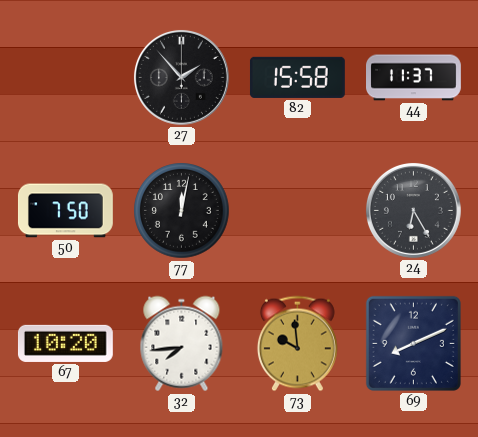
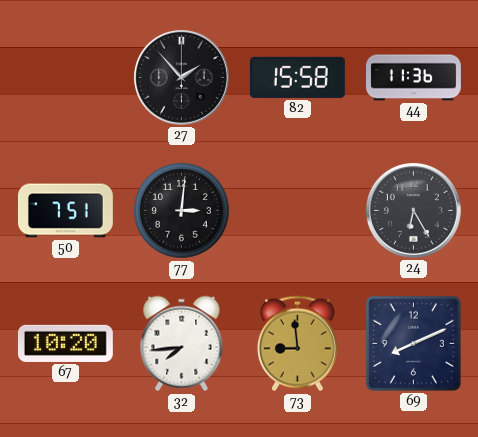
44: 11:37 -> 11:36 (414, 78)
50: 7:50 -> 7:51 (65, 211)
77: 12:02 -> 3:01 (182, 211)
73: 9:59 -> 8:59 (297, 344)
